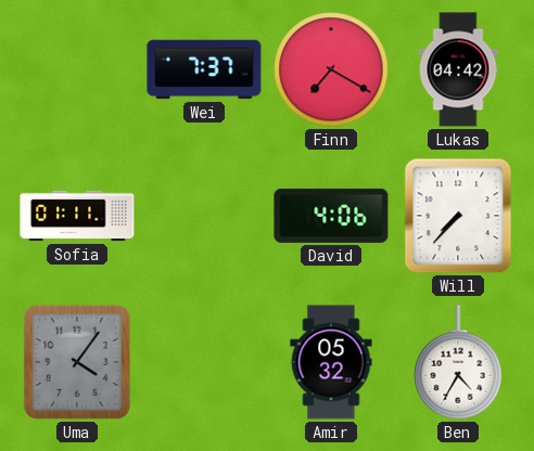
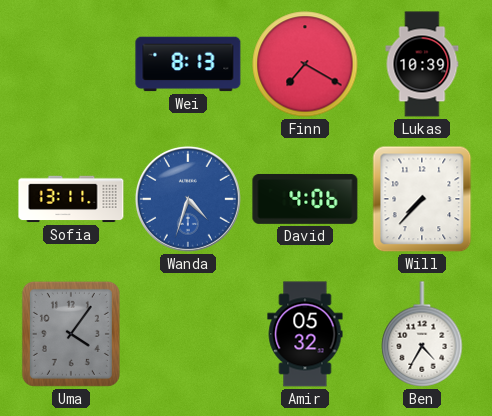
Wei: 7:37 -> 8:13 (188, 64)
Lukas: 04:42 -> 10:39 (422, 64)
Sofia: 01:11 -> 13:11 (71, 199)
Wanda: none -> 4:33 (188, 199)
